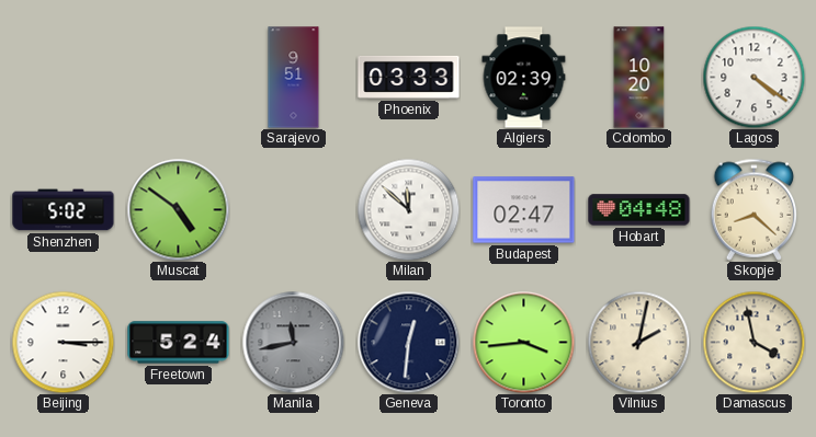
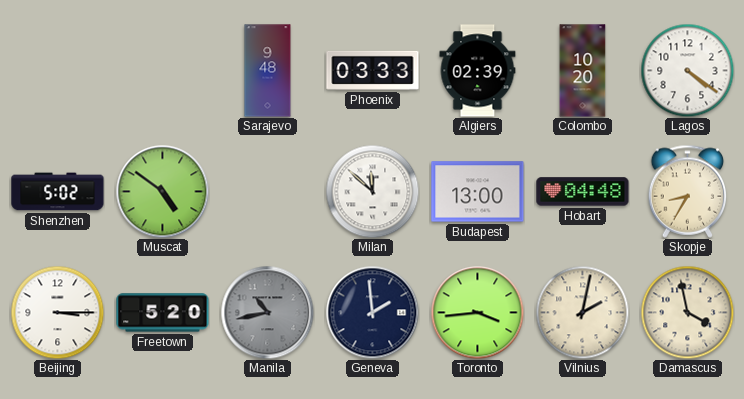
Sarajevo: 9:51 -> 9:48 (268, 71)
Budapest: 02:47 -> 13:00 (478, 192)
Skopje: 8:22 -> 8:35 (688, 191)
Freetown: 5:24 -> 5:20 (163, 313)
Manila: 11:43 -> 10:43 (267, 312)
Geneva: 12:31 -> 1:59 (372, 312)
